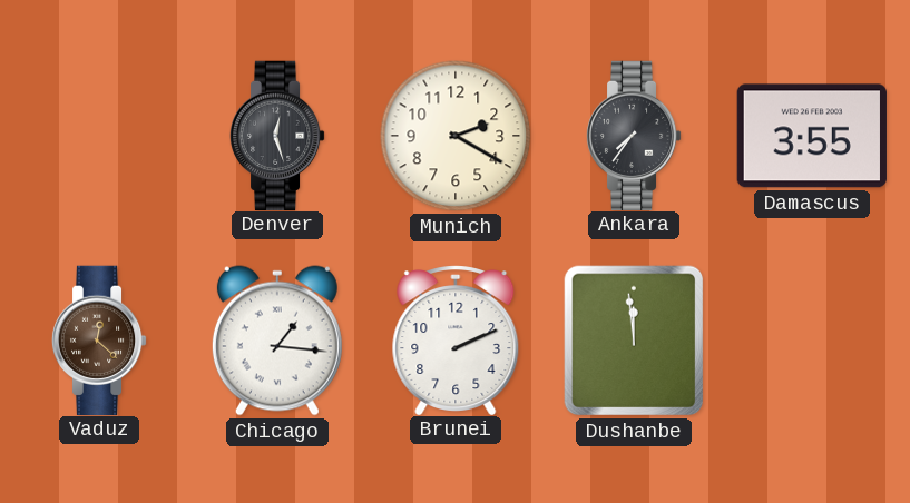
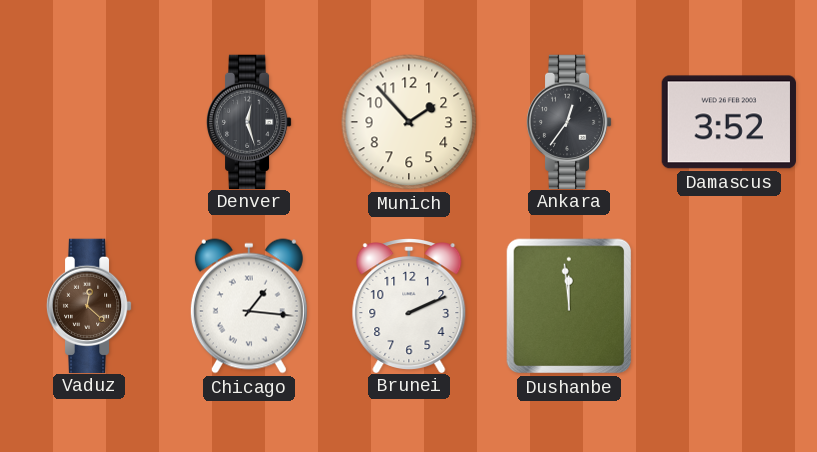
Munich: 2:20 -> 1:53 (409, 122)
Ankara: 7:36 -> 12:36 (569, 121)
Damascus: 3:55 -> 3:52 (729, 122)
